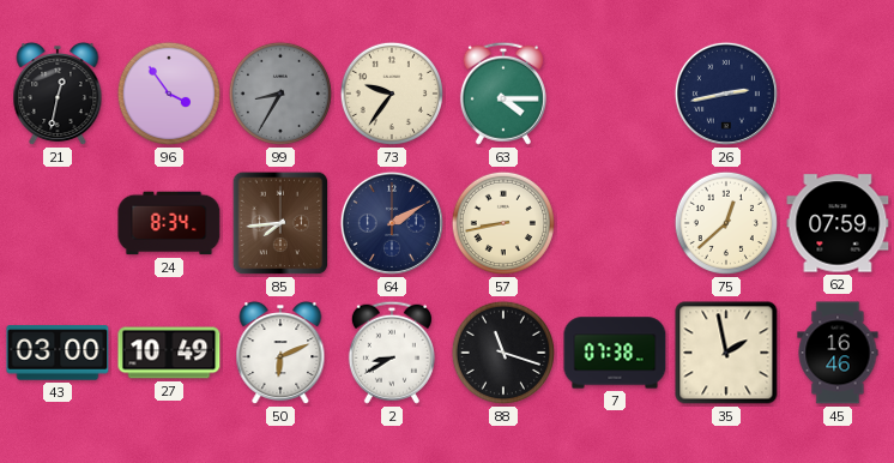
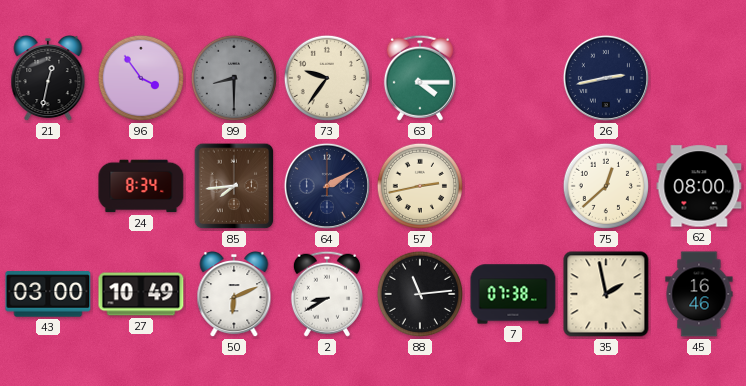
99: 8:35 -> 8:30 (234, 78)
57: 8:43 -> 2:43 (420, 186)
62: 07:59 -> 08:00 (699, 186)
88: 11:18 -> 11:14 (420, 294)
